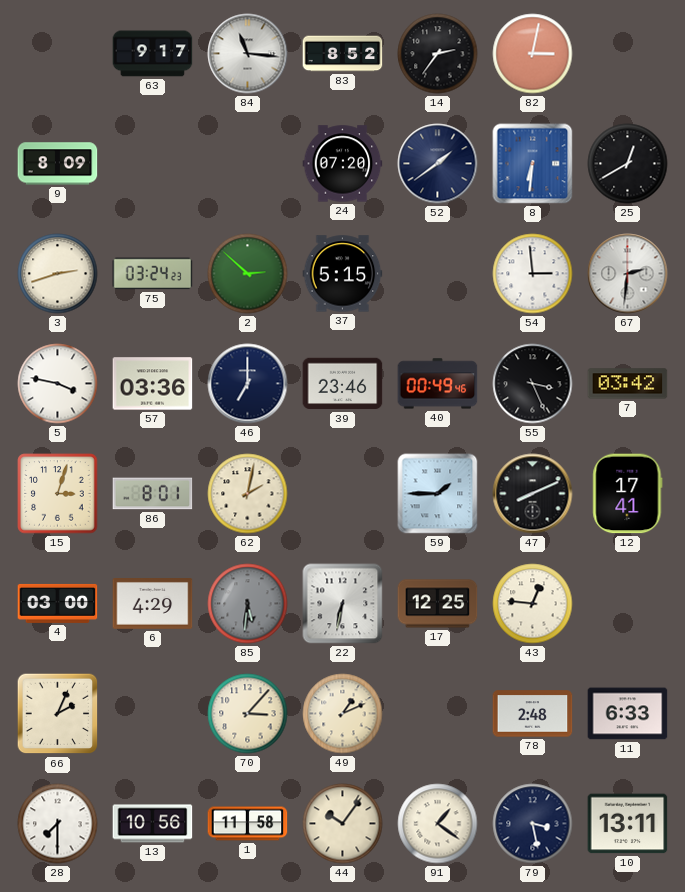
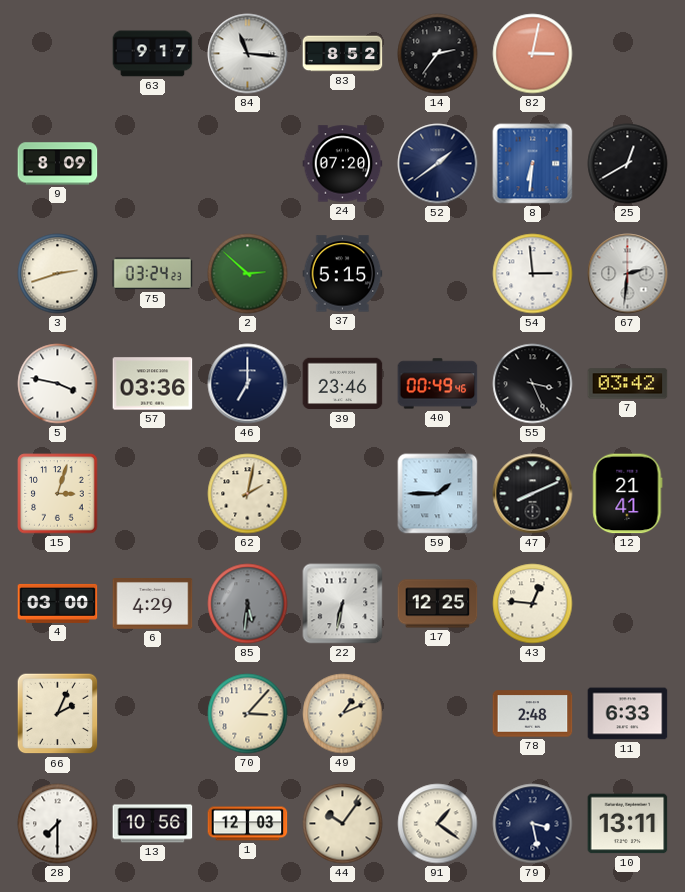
86: 8:01 -> none (153, 494)
12: 17:41 -> 21:41 (628, 494)
1: 11:58 -> 12:03 (248, 824)
